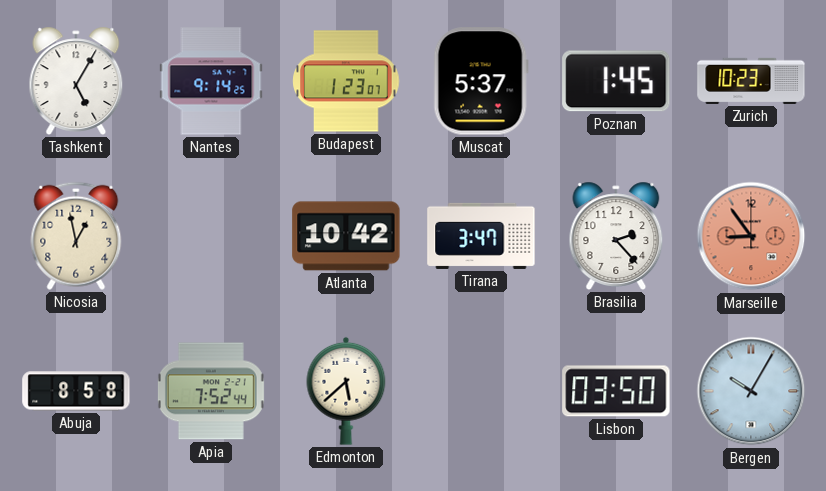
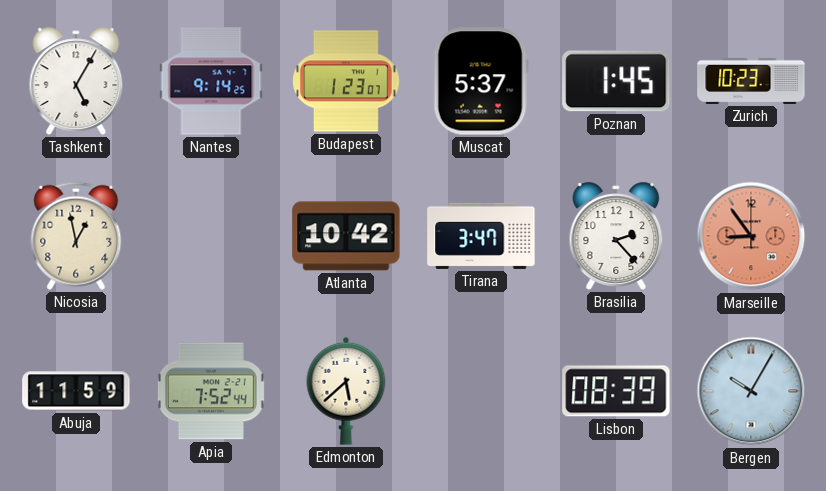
Abuja: 8:58 -> 11:59 (76, 391)
Lisbon: 03:50 -> 08:39 (616, 391)
